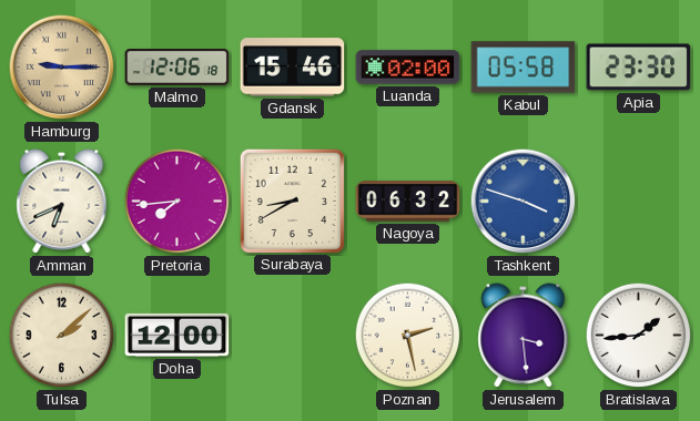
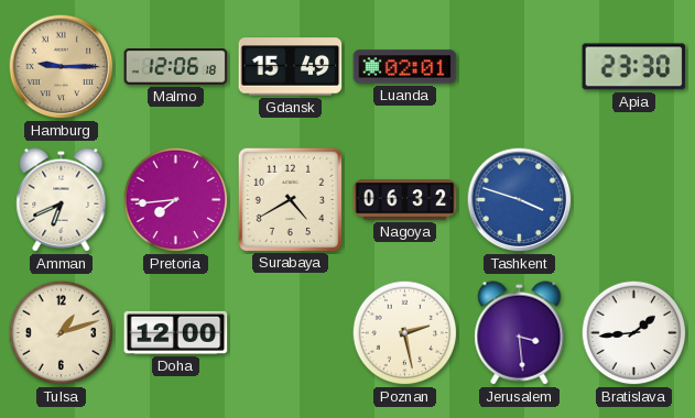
Gdansk: 15:46 -> 15:49 (291, 67)
Luanda: 02:00 -> 02:01 (405, 67)
Kabul: 05:58 -> none (524, 68)
Surabaya: 8:40 -> 4:40 (290, 199)
Tulsa: 2:08 -> 1:12 (62, 333)
